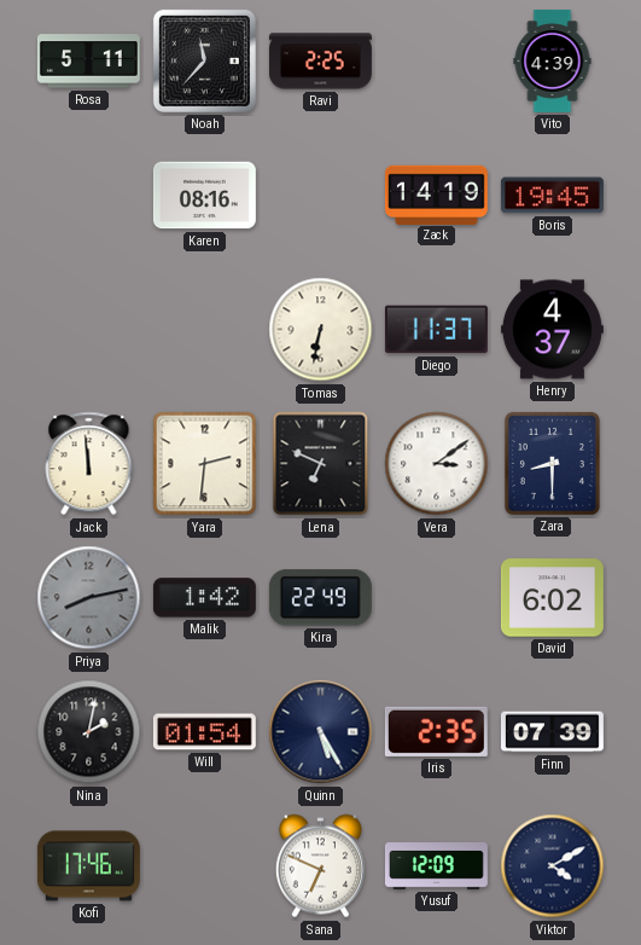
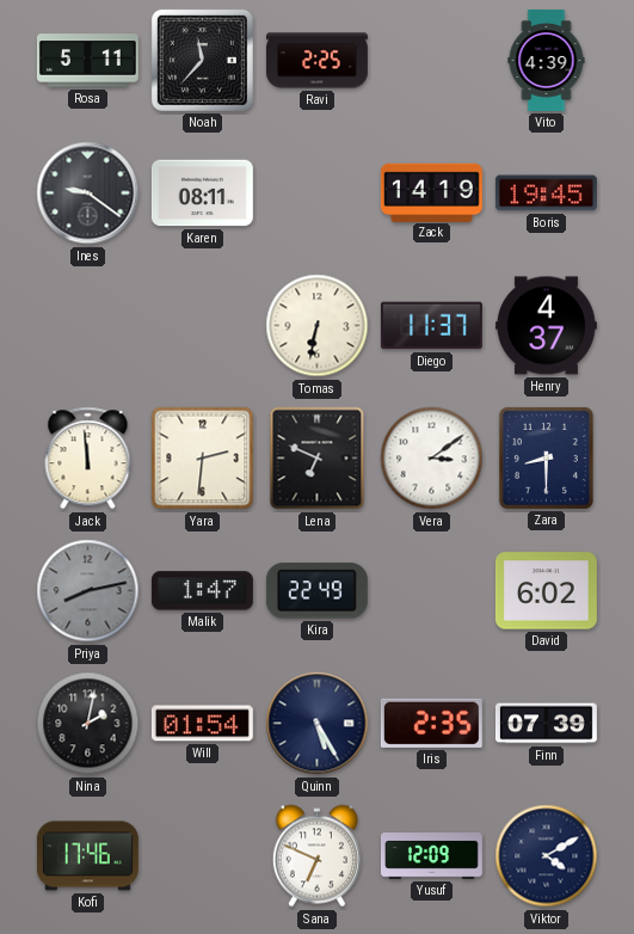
Ines: none -> 9:21 (88, 193)
Karen: 08:16 -> 08:11 (202, 193)
Malik: 1:42 -> 1:47 (202, 591)
